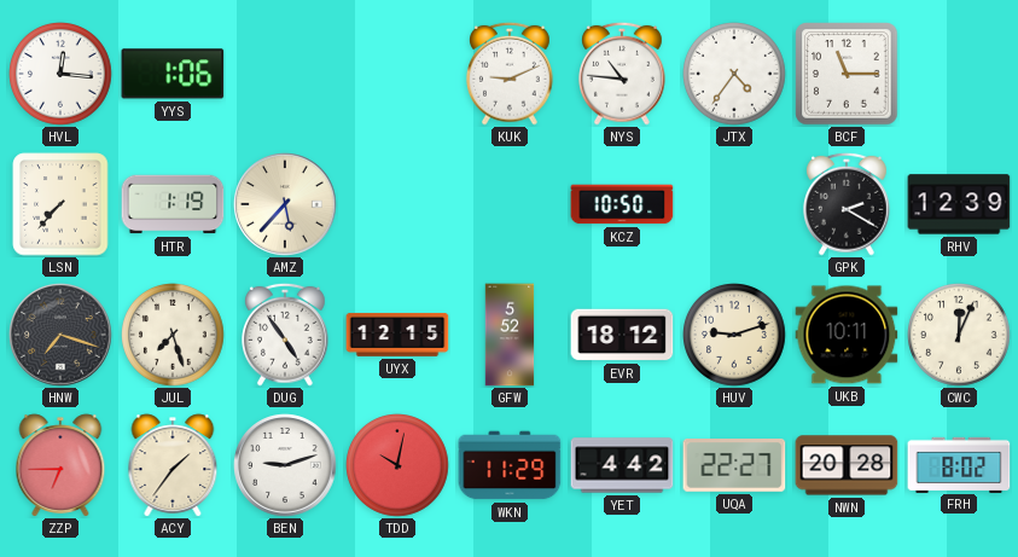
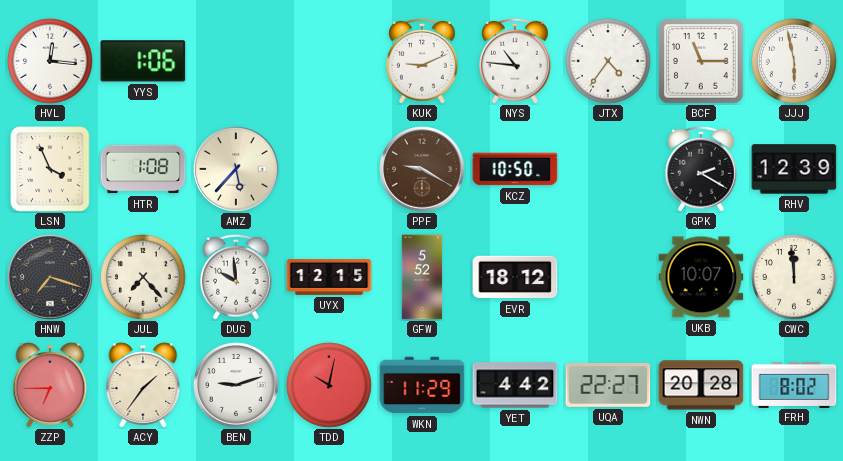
JJJ: none -> 5:58 (795, 62)
LSN: 7:37 -> 3:56 (50, 169)
HTR: 1:19 -> 1:08 (143, 169)
PPF: none -> 9:20 (422, 169)
JUL: 7:27 -> 7:23 (144, 278)
DUG: 4:54 -> 9:59 (237, 277)
HUV: 9:12 -> none (735, 336)
UKB: 10:11 -> 10:07 (701, 277)
CWC: 12:04 -> 11:59 (795, 278)
